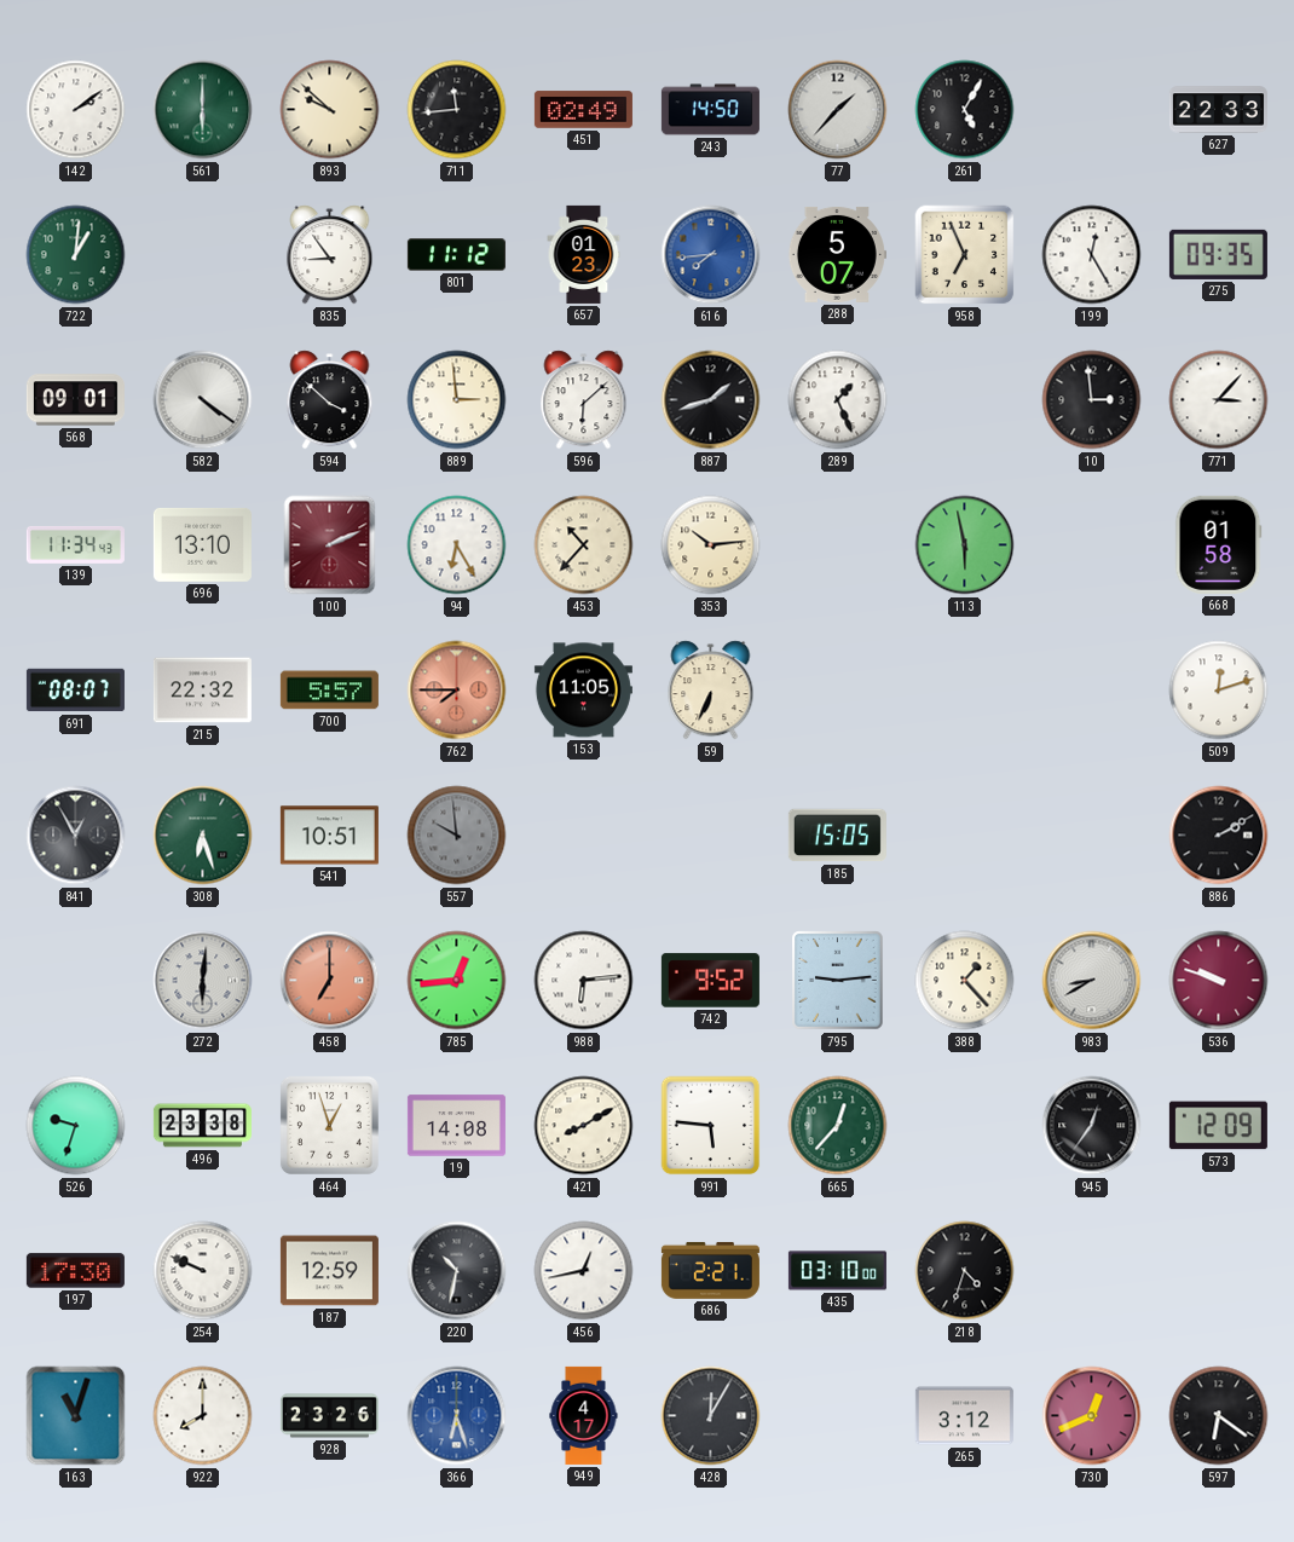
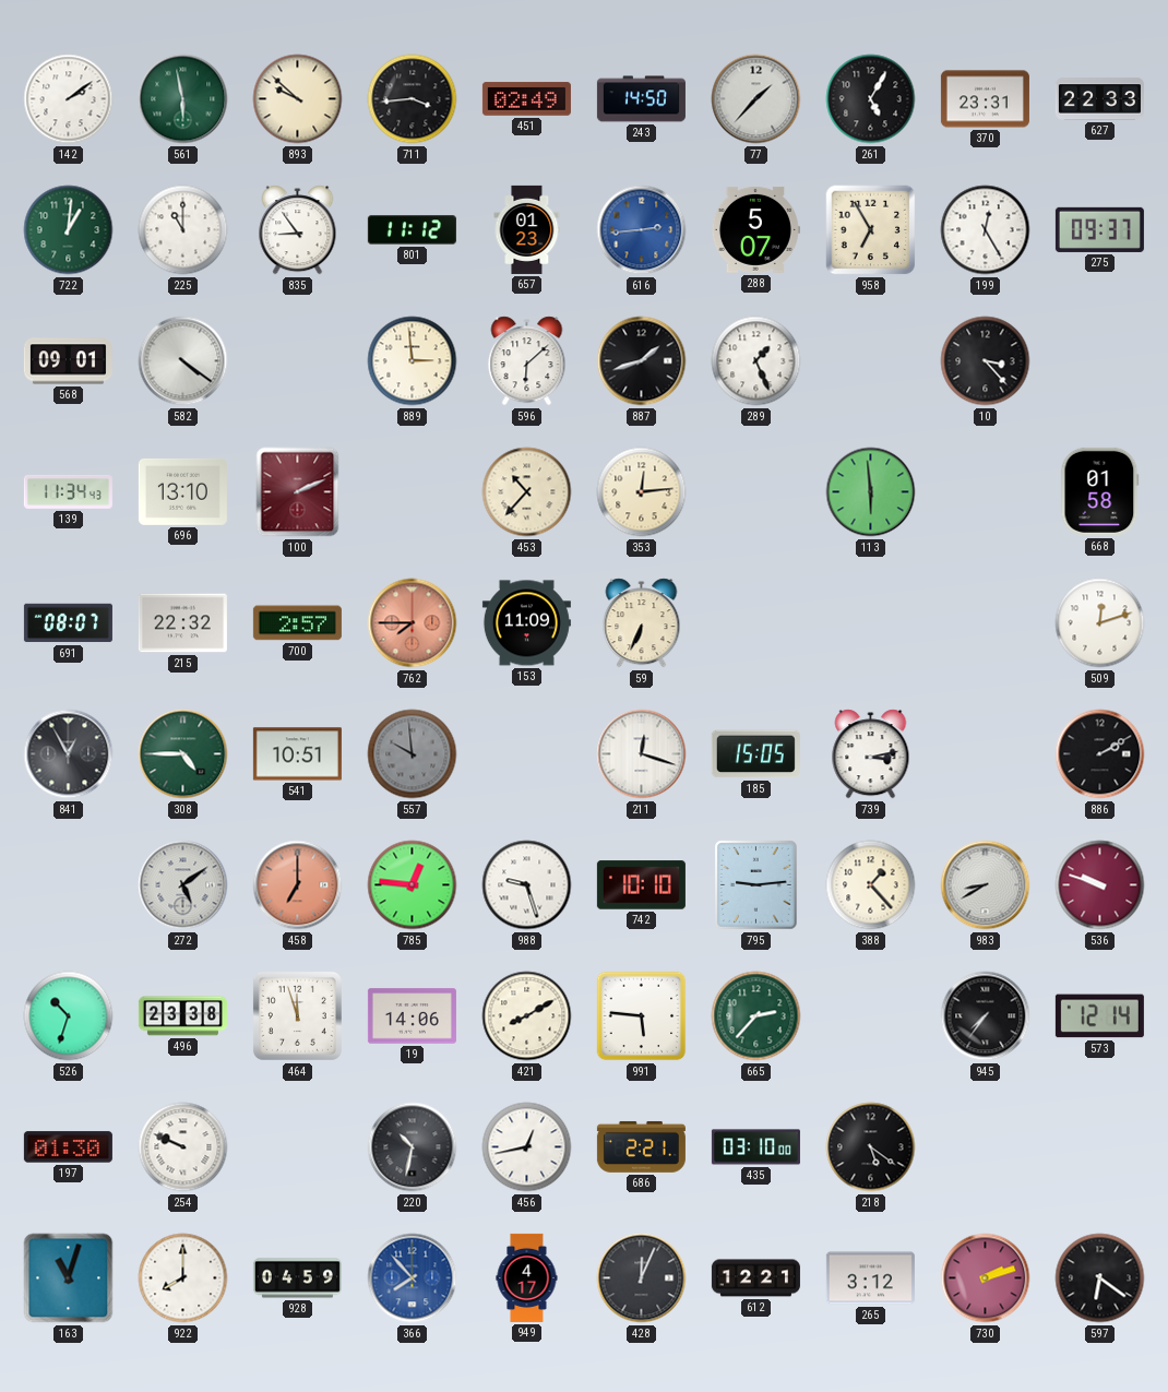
561: 6:00 -> 5:58 (183, 99)
711: 11:44 -> 3:44 (413, 99)
370: none -> 23:31 (985, 99)
225: none -> 11:00 (183, 230)
616: 7:44 -> 2:44 (642, 230)
958: 6:56 -> 6:55 (871, 230)
275: 09:35 -> 09:37 (1099, 229)
594: 3:52 -> none (330, 400)
10: 2:59 -> 3:23 (986, 361)
771: 3:07 -> none (1219, 400)
94: 6:25 -> none (457, 545)
353: 10:14 -> 12:14 (642, 492)
113: 5:58 -> 5:59 (871, 492)
700: 5:57 -> 2:57 (297, 623)
153: 11:05 -> 11:09 (526, 623)
308: 6:27 -> 4:45 (183, 754)
211: none -> 12:18 (642, 754)
739: none -> 3:13 (871, 754)
272: 6:01 -> 5:09 (183, 885)
785: 12:44 -> 12:46 (413, 885)
988: 6:14 -> 9:27 (527, 885)
742: 9:52 -> 10:10 (641, 885)
526: 9:33 -> 10:33 (69, 1016)
464: 12:57 -> 11:57 (297, 1015)
19: 14:08 -> 14:06 (412, 1016)
665: 12:37 -> 2:37 (756, 1016)
945: 12:36 -> 7:36 (986, 1016)
573: 12:09 -> 12:14 (1099, 1016)
197: 17:30 -> 01:30 (68, 1147)
187: 12:59 -> none (329, 1271)
218: 4:33 -> 5:21 (871, 1147)
928: 23:26 -> 04:59 (297, 1278)
366: 6:27 -> 7:53 (413, 1278)
428: 12:05 -> 12:04 (642, 1278)
612: none -> 12:21 (755, 1278)
730: 12:41 -> 2:12 (986, 1278)
